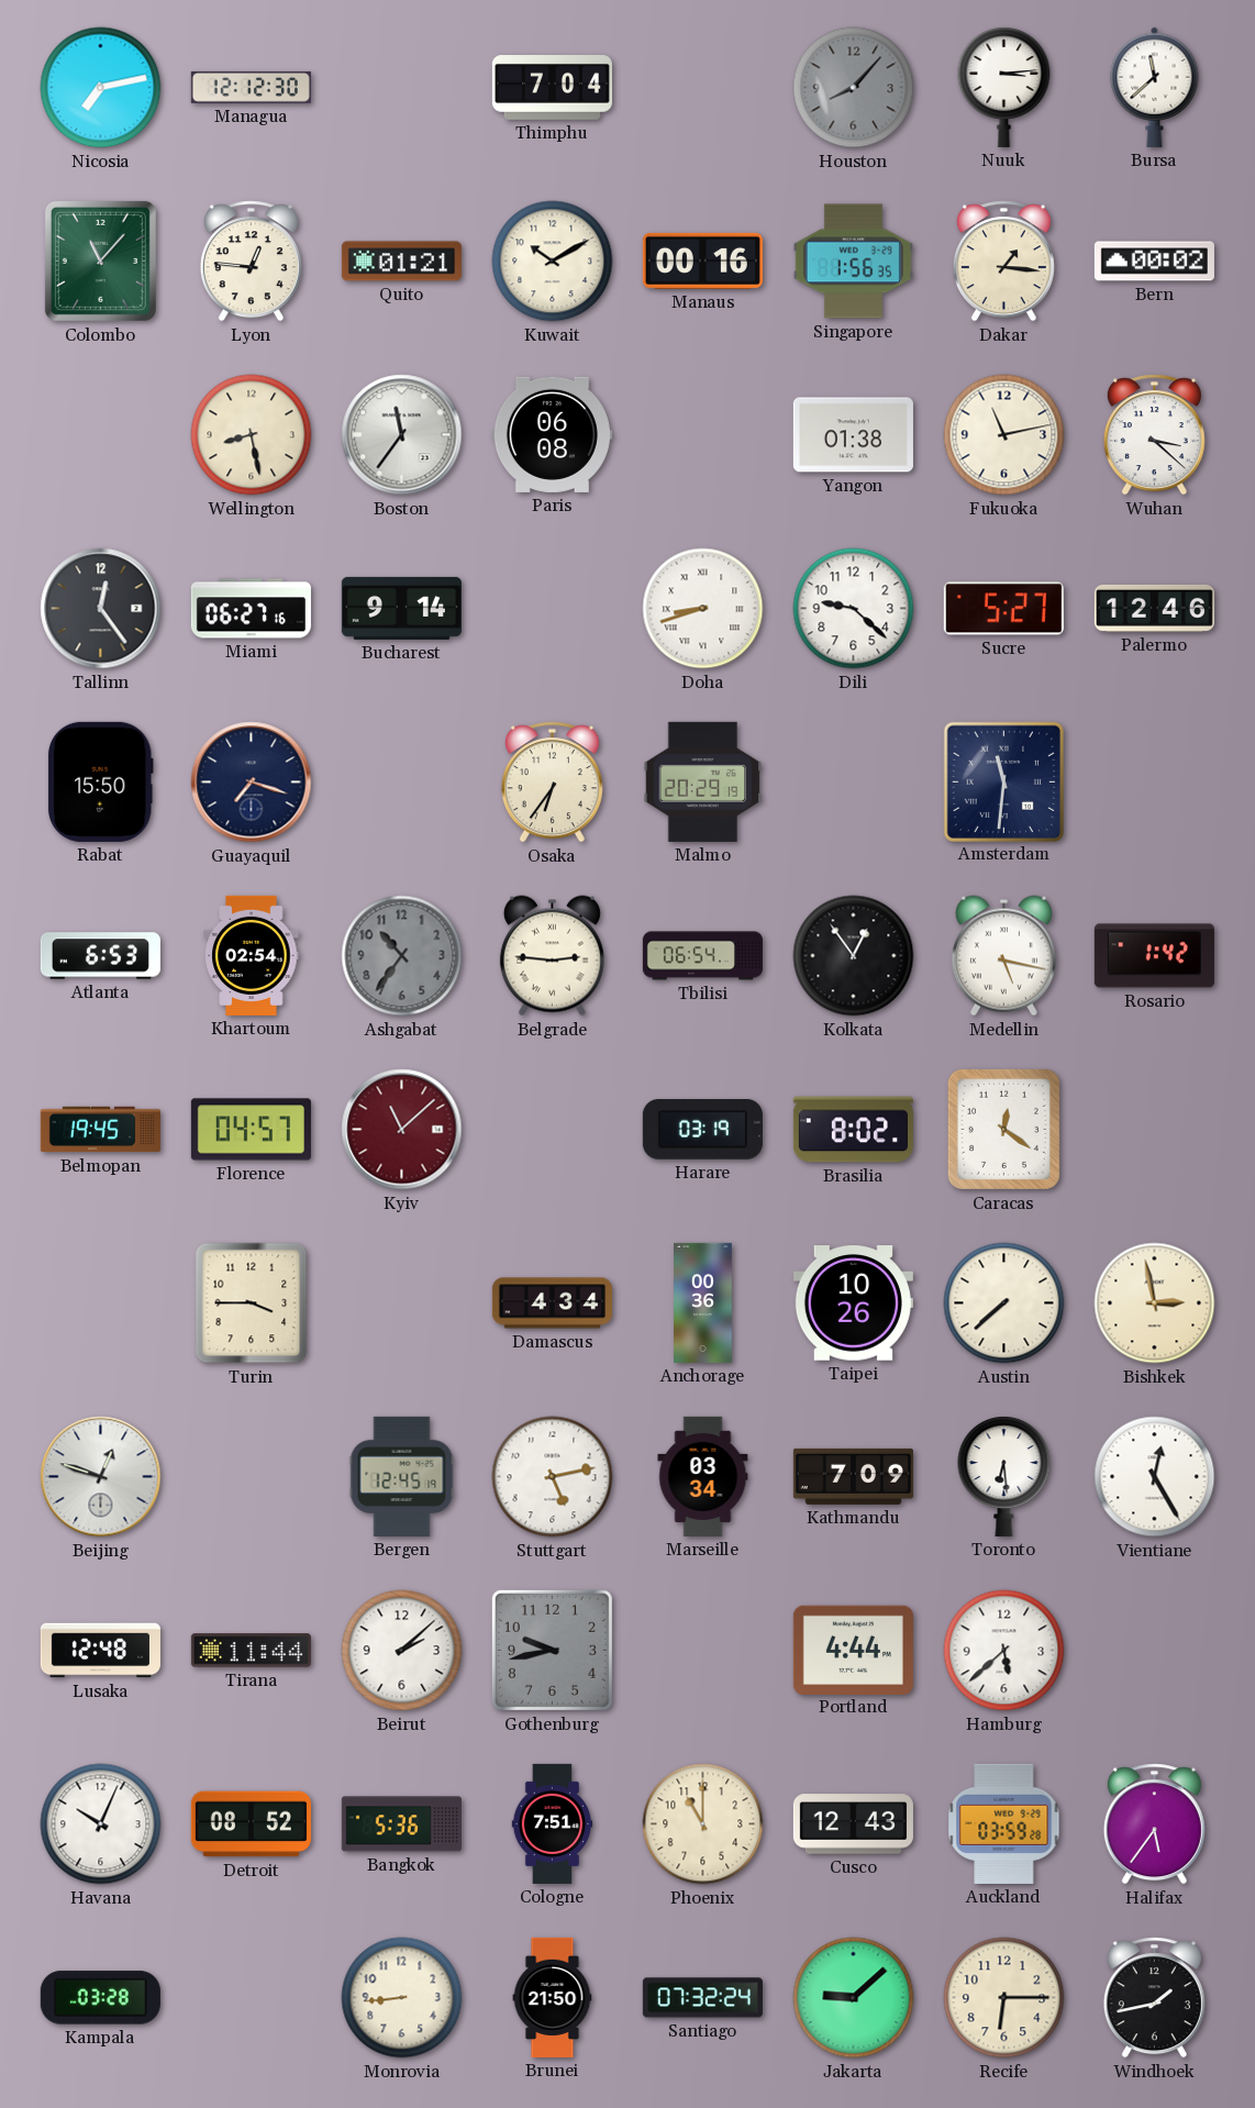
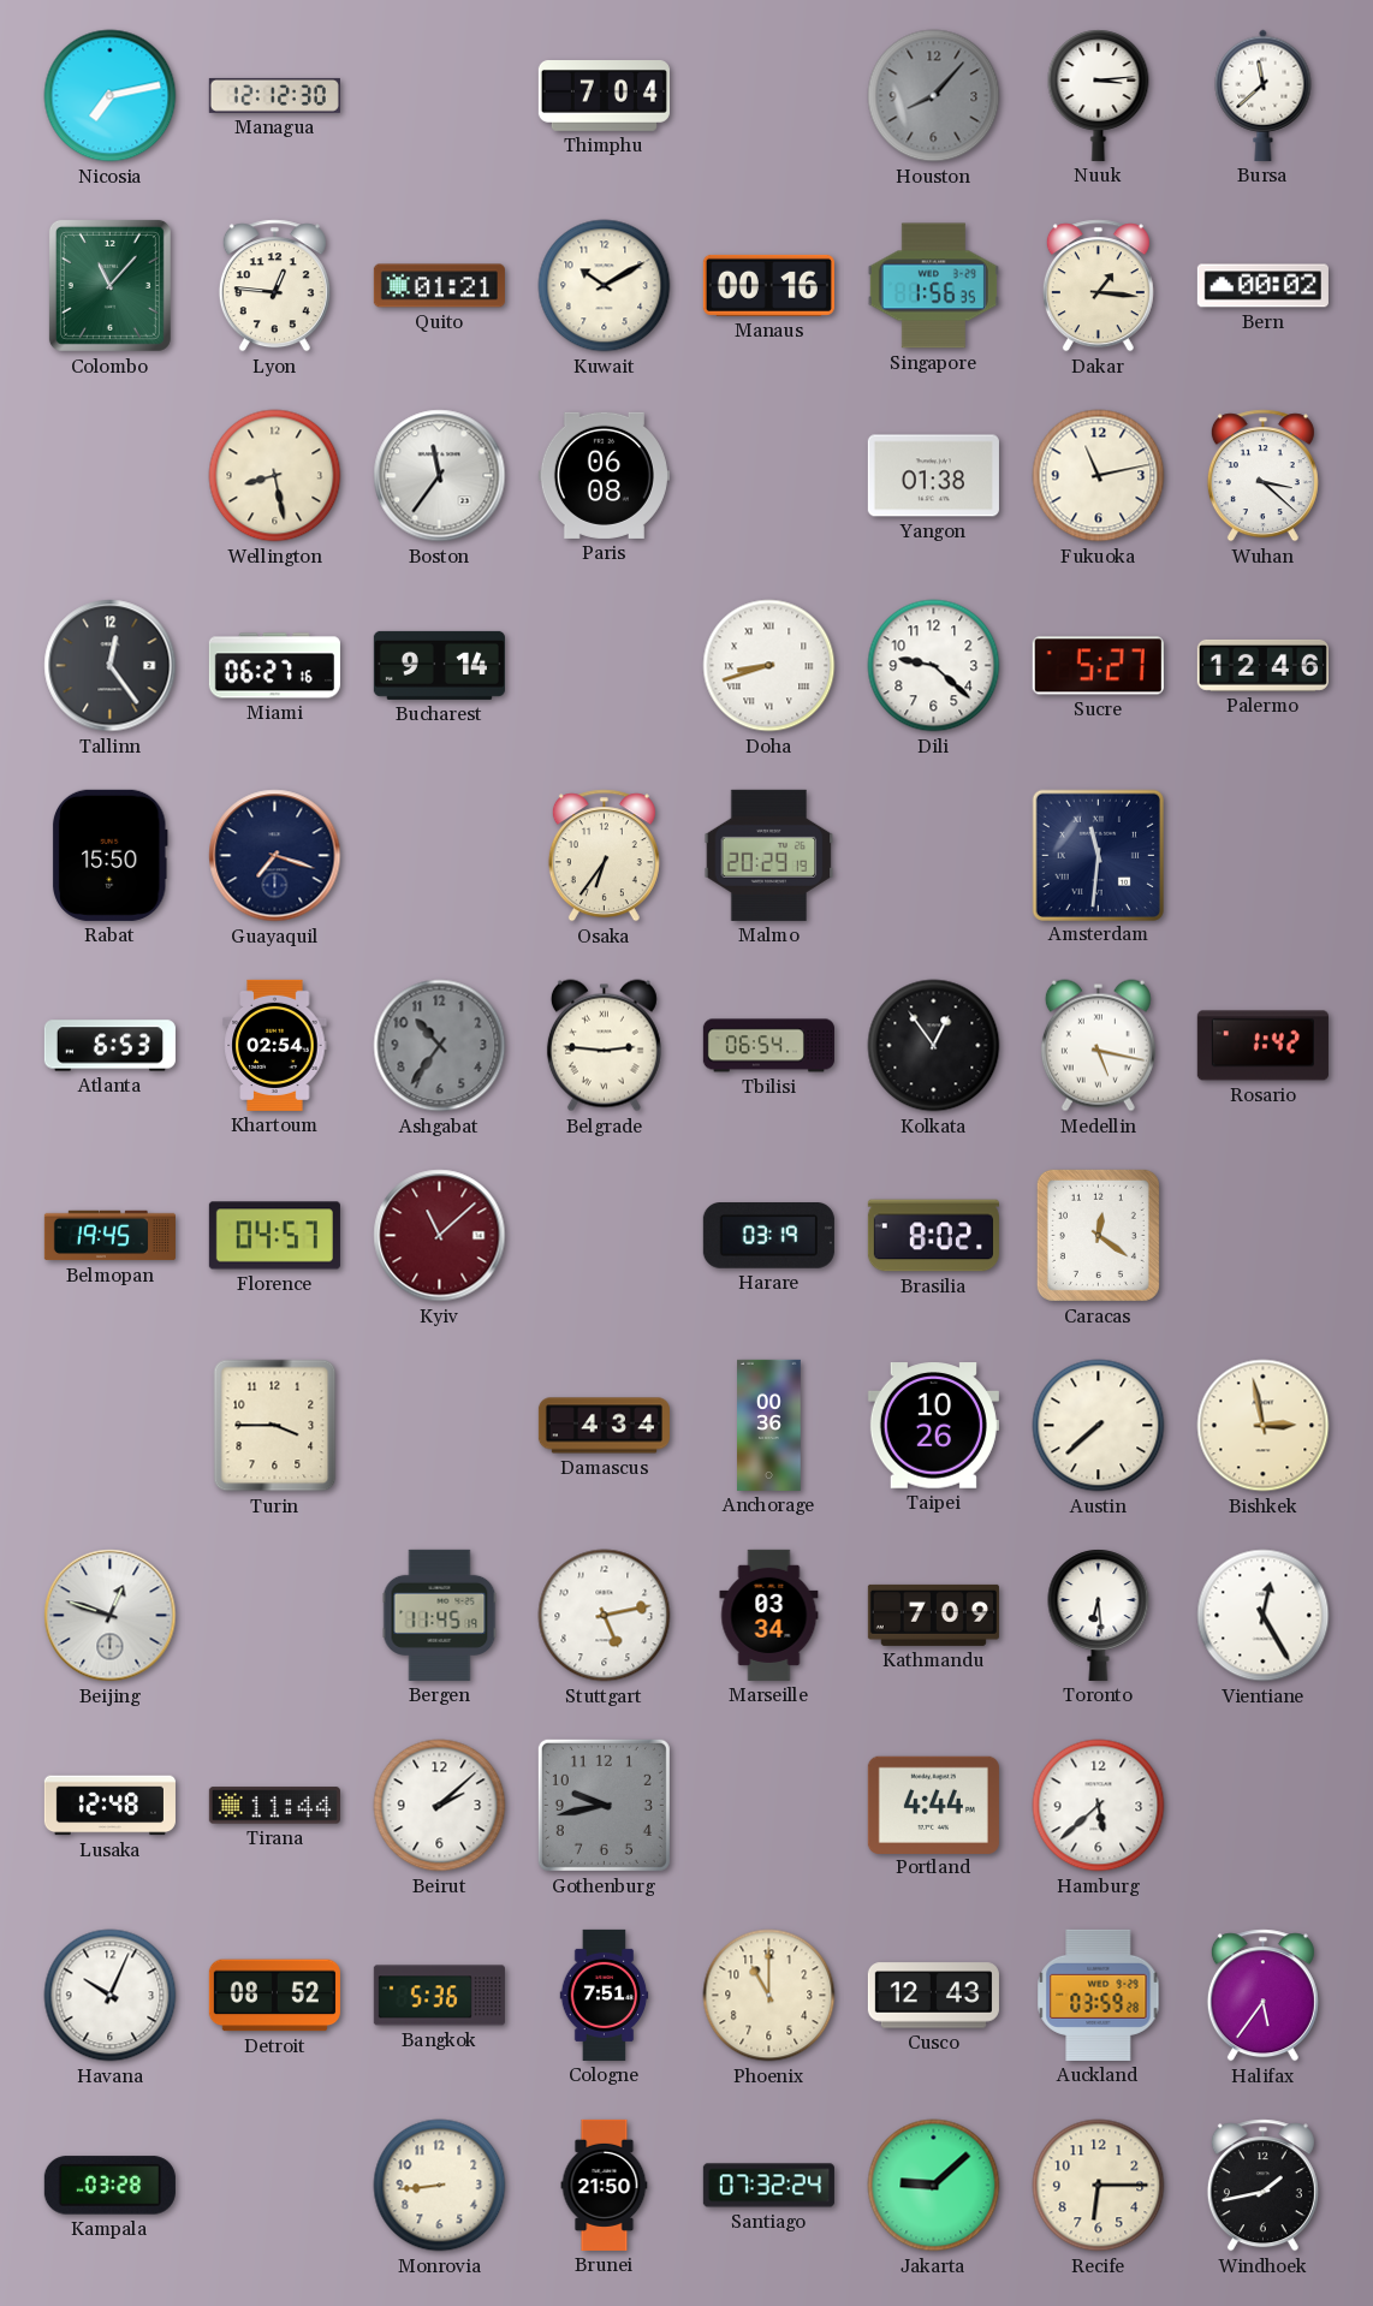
Bergen: 12:45 -> 11:45 (440, 1615)
